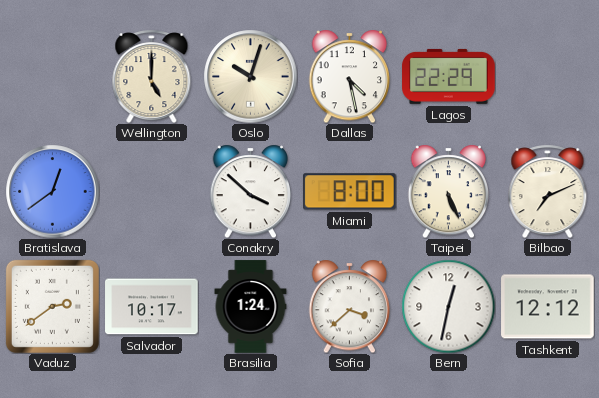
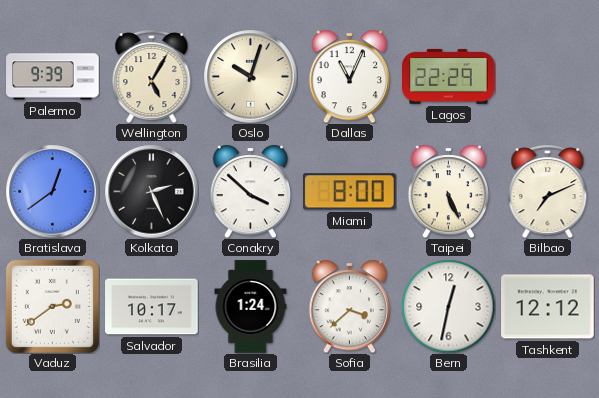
Palermo: none -> 9:39 (53, 77)
Wellington: 5:00 -> 5:05 (152, 76)
Dallas: 4:28 -> 11:04 (350, 76)
Kolkata: none -> 2:26 (151, 191)
